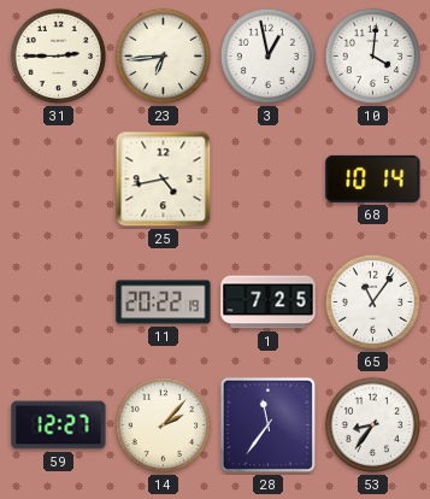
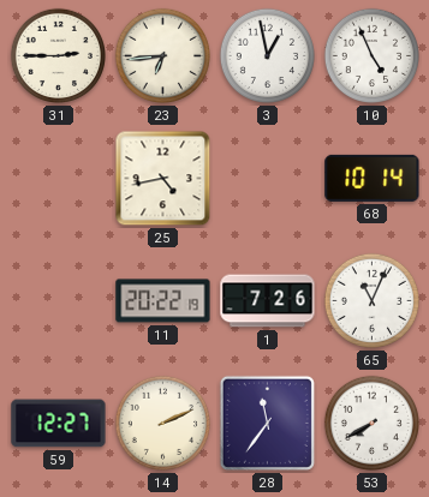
10: 4:01 -> 4:56 (371, 55)
1: 7:25 -> 7:26 (268, 301)
65: 11:06 -> 11:04 (371, 300)
14: 2:07 -> 2:11 (162, 423)
53: 8:36 -> 7:40 (371, 423)
